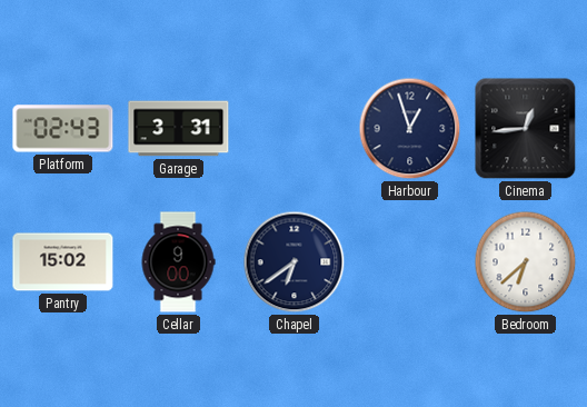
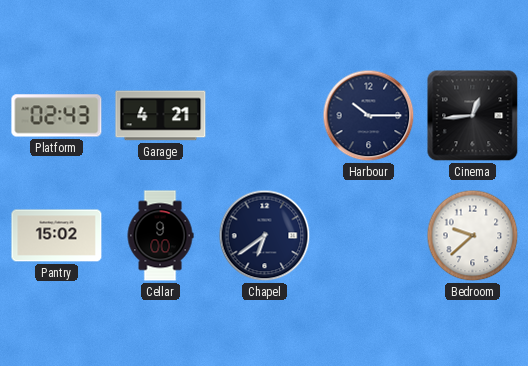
Garage: 3:31 -> 4:21 (161, 116)
Harbour: 12:57 -> 10:15 (369, 116)
Bedroom: 6:38 -> 9:38 (473, 236)
